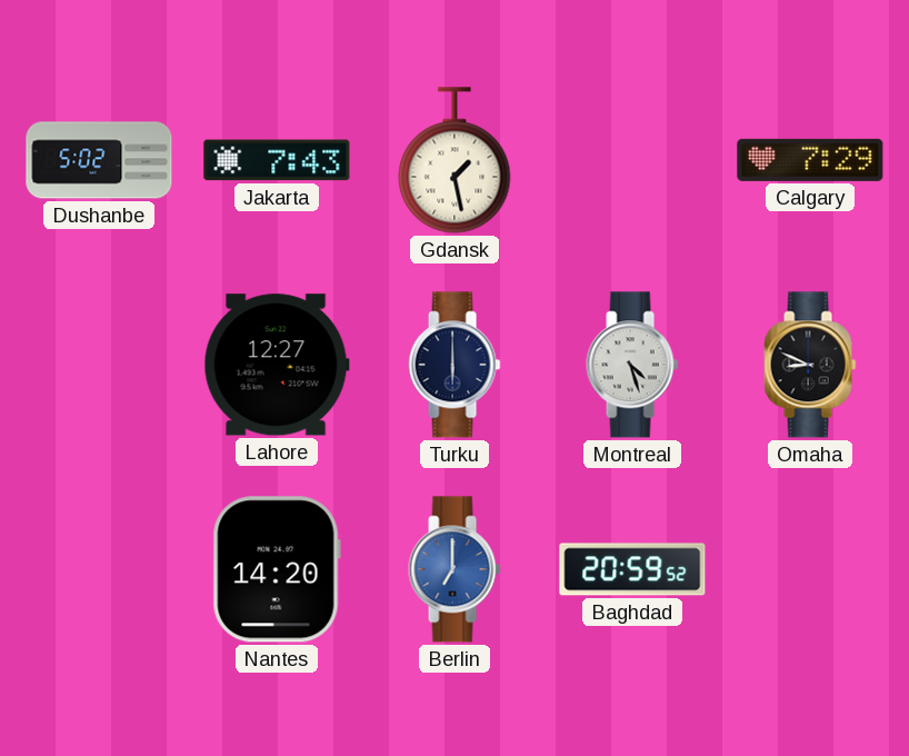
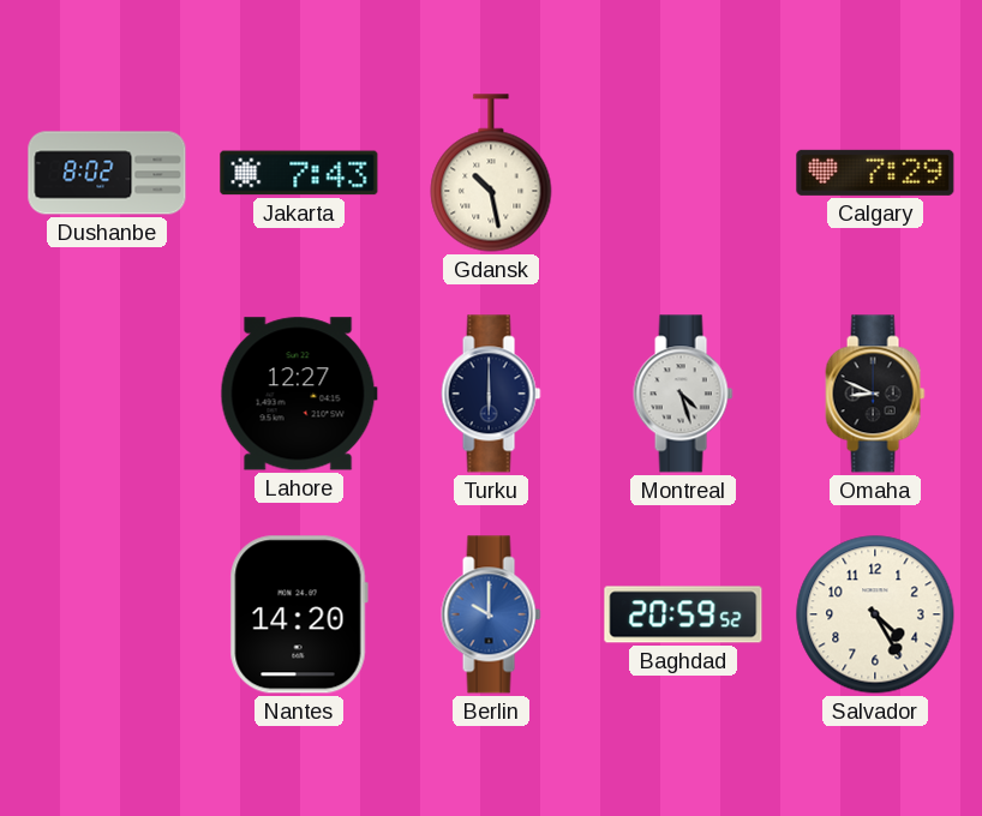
Dushanbe: 5:02 -> 8:02 (107, 173)
Gdansk: 1:28 -> 10:28 (491, 173)
Berlin: 7:00 -> 10:00 (491, 614)
Salvador: none -> 4:25 (875, 614)
